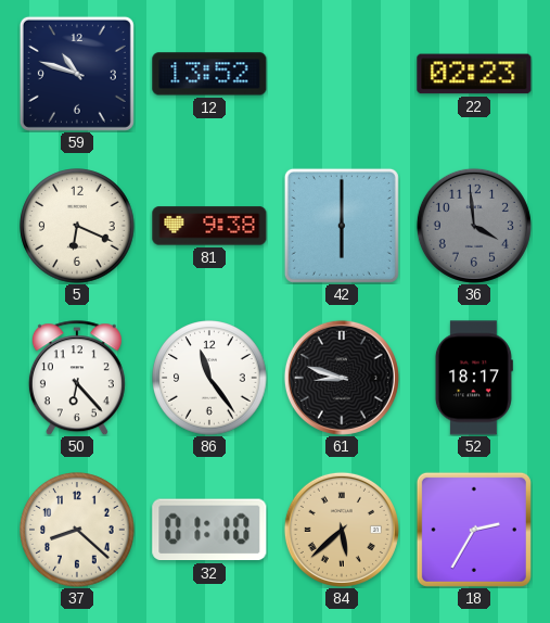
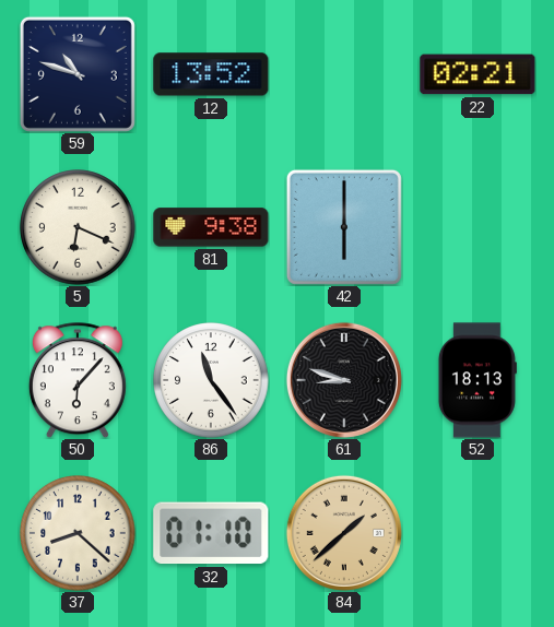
22: 02:23 -> 02:21 (478, 74)
36: 3:59 -> none (474, 226)
50: 6:23 -> 6:07 (78, 380)
52: 18:17 -> 18:13 (478, 380)
84: 5:38 -> 1:38 (344, 533)
18: 2:35 -> none (474, 530)
